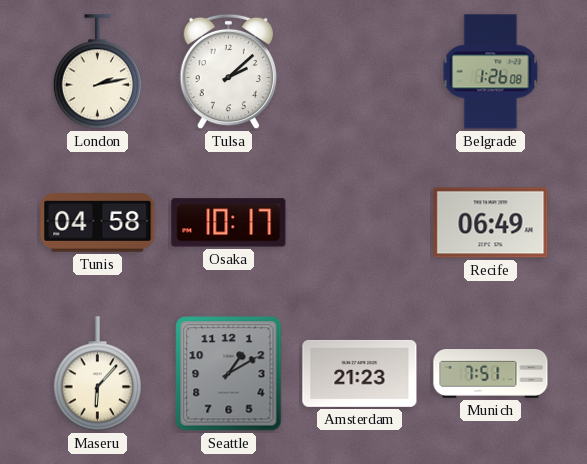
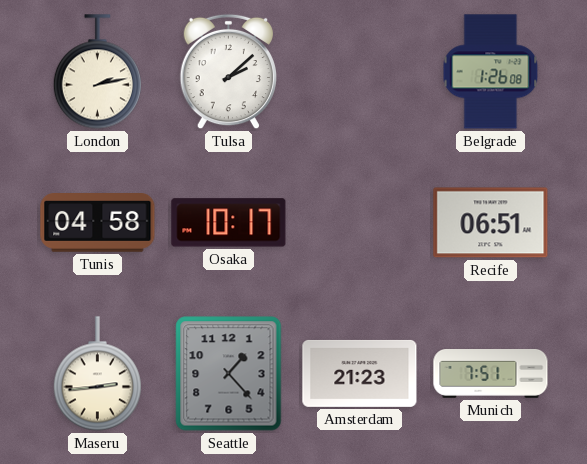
Recife: 06:49 -> 06:51 (491, 223)
Maseru: 6:07 -> 2:44 (97, 374)
Seattle: 1:10 -> 1:23 (229, 374)
